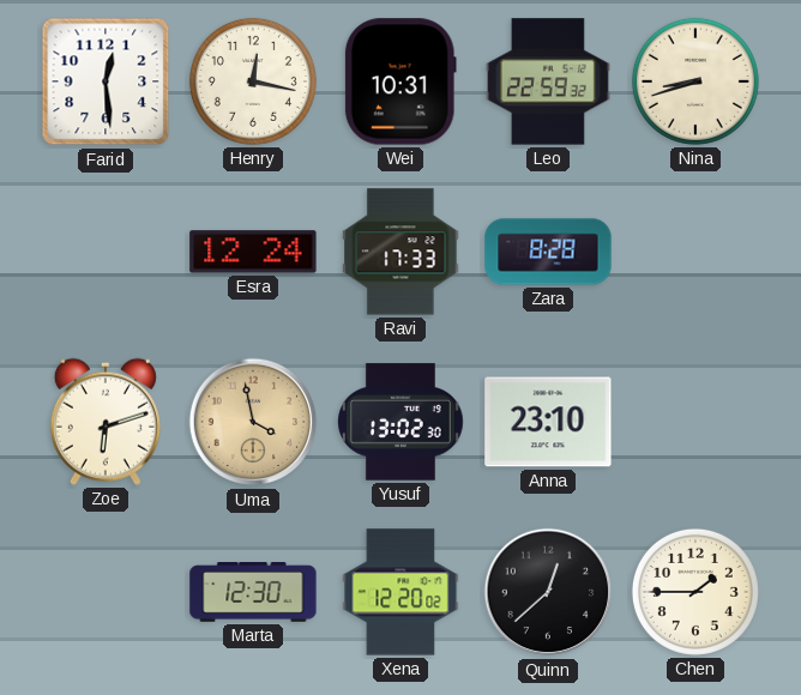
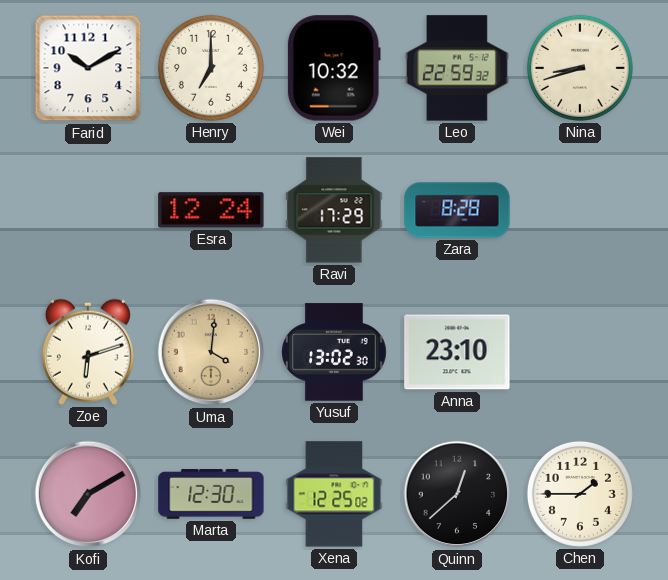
Farid: 12:29 -> 10:10 (88, 68)
Henry: 12:17 -> 7:00 (211, 68)
Wei: 10:31 -> 10:32 (334, 68)
Ravi: 17:33 -> 17:29 (334, 210)
Uma: 3:58 -> 4:01 (211, 352)
Kofi: none -> 7:10 (88, 494)
Xena: 12:20 -> 12:25 (334, 494)
